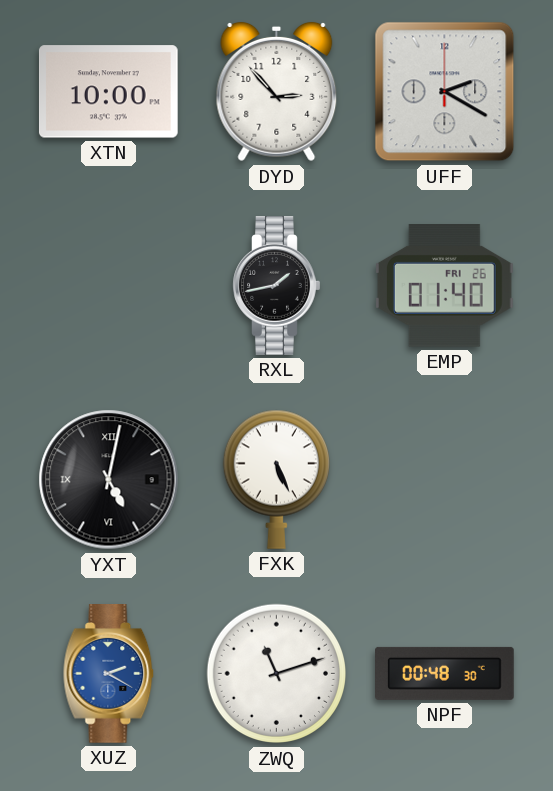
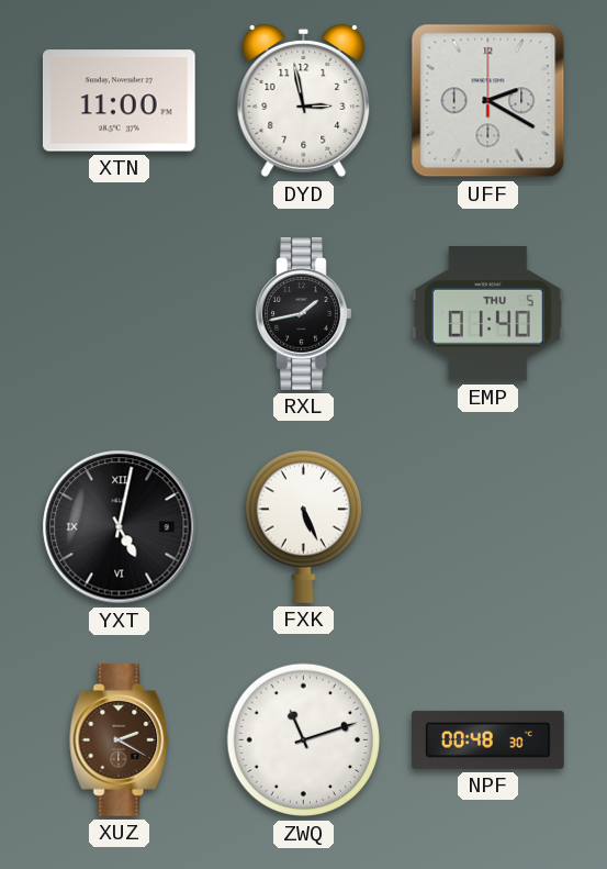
XTN: 10:00 -> 11:00 (119, 101)
DYD: 2:53 -> 2:58 (304, 101)
EMP date: FRI 26 -> THU 5 (488, 314)
XUZ dial: blue -> brown (120, 740)
